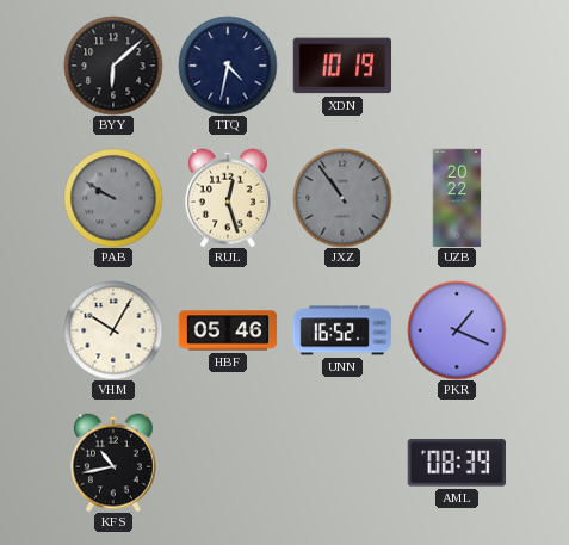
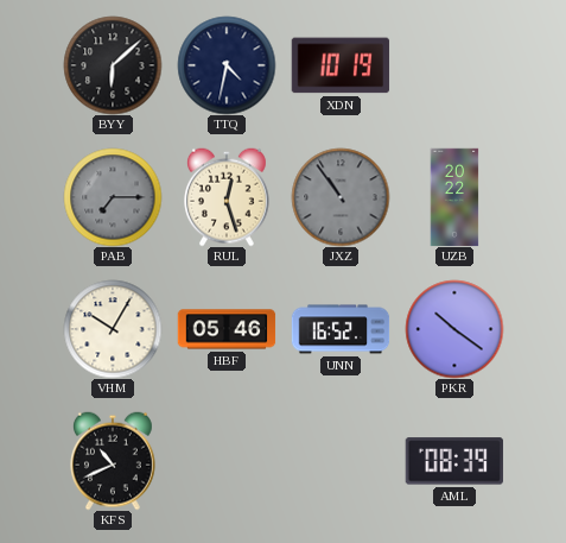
PAB: 9:50 -> 7:15 (113, 197)
PKR: 1:19 -> 10:21 (454, 329)
KFS: 10:43 -> 10:41 (114, 461)
